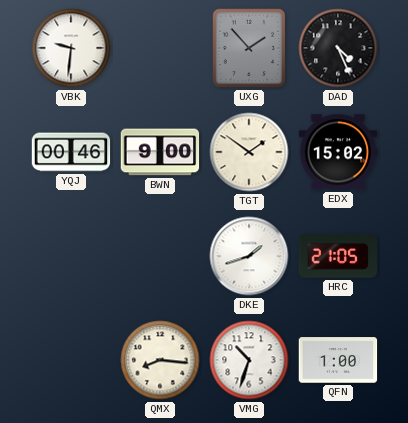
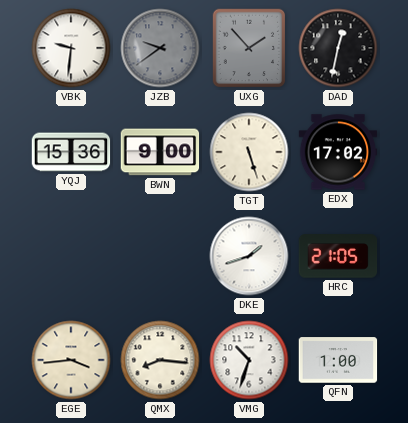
JZB: none -> 9:39 (160, 48)
DAD: 4:26 -> 12:32 (338, 48)
YQJ: 00:46 -> 15:36 (71, 152)
TGT: 1:51 -> 5:27 (249, 152)
EDX: 15:02 -> 17:02 (338, 152)
EGE: none -> 3:44 (71, 360)
